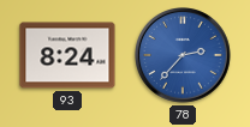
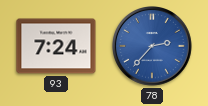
93: 8:24 -> 7:24 (56, 46)
